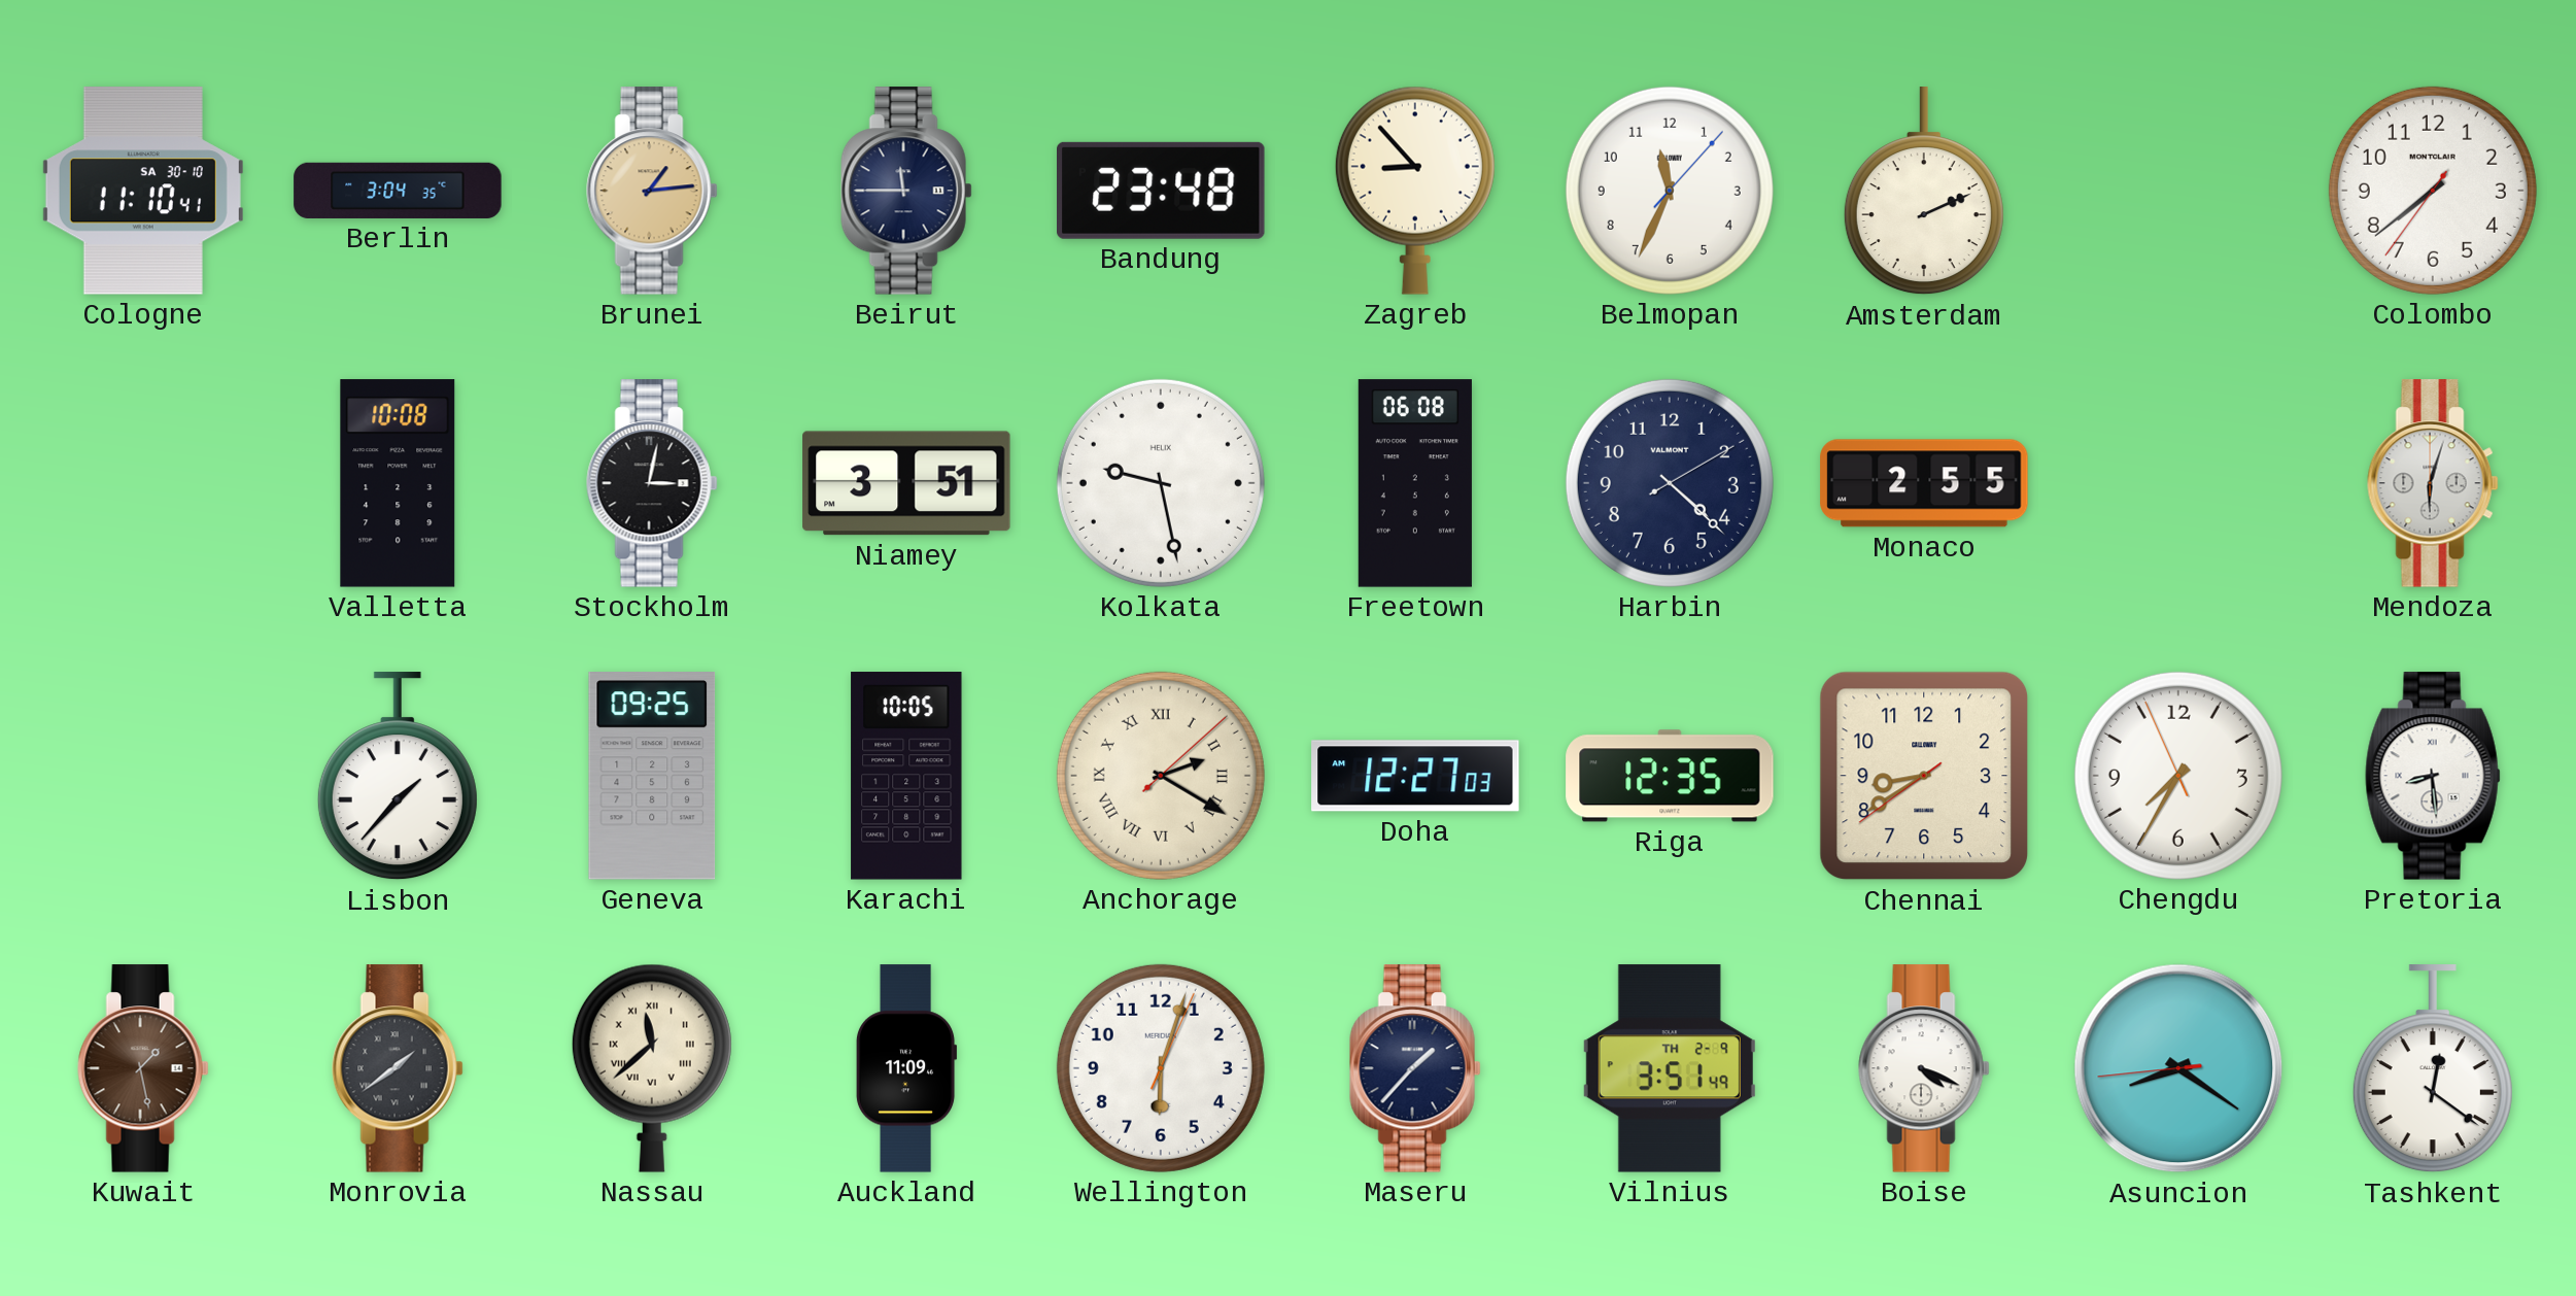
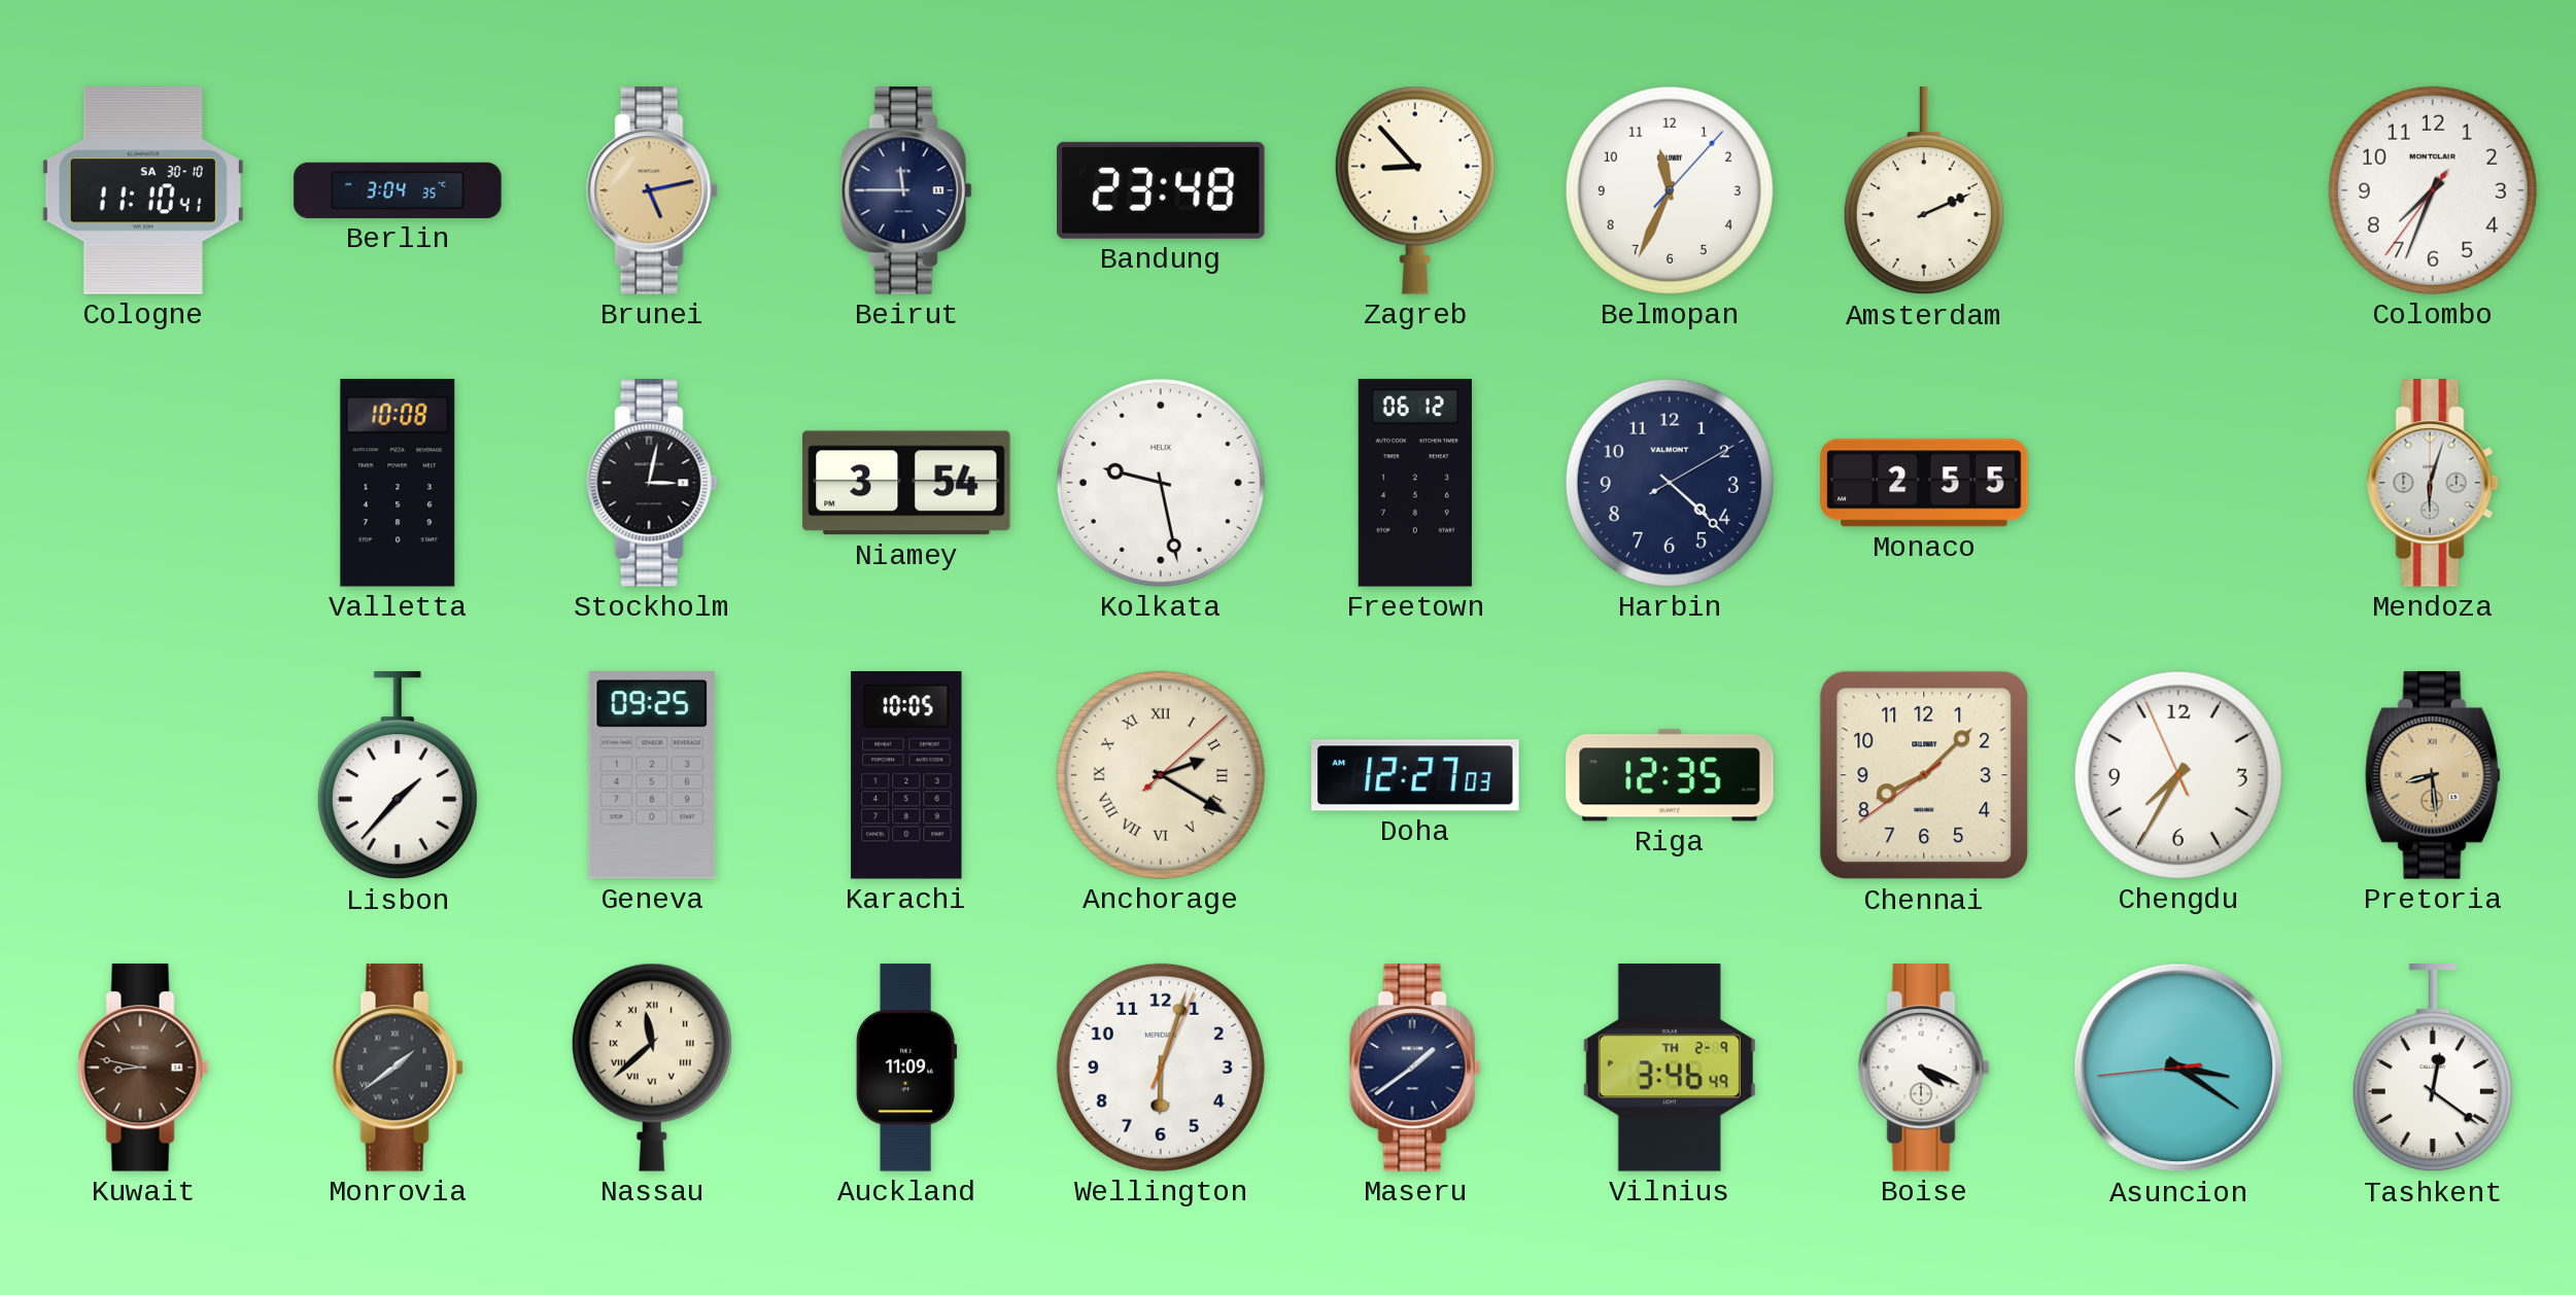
Brunei: 1:14 -> 5:13 (652, 190)
Colombo: 7:38 -> 7:33 (2433, 190)
Niamey: 3:51 -> 3:54 (906, 483)
Freetown: 06:08 -> 06:12 (1415, 483)
Chennai: 8:39 -> 8:07 (1924, 775)
Pretoria dial: white -> champagne (2433, 775)
Kuwait: 1:28 -> 8:47 (143, 1067)
Maseru: 1:37 -> 1:39 (1415, 1067)
Vilnius: 3:51 -> 3:46 (1670, 1067)
Asuncion: 8:20 -> 3:20 (2178, 1067)
